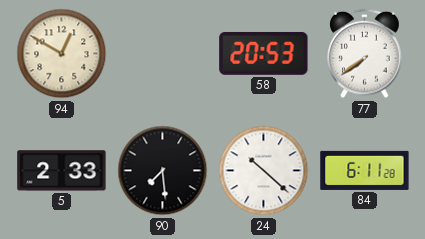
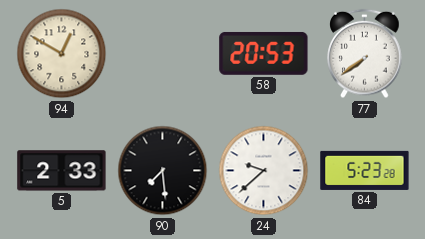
24: 10:22 -> 9:38 (264, 171)
84: 6:11 -> 5:23 (365, 170)
